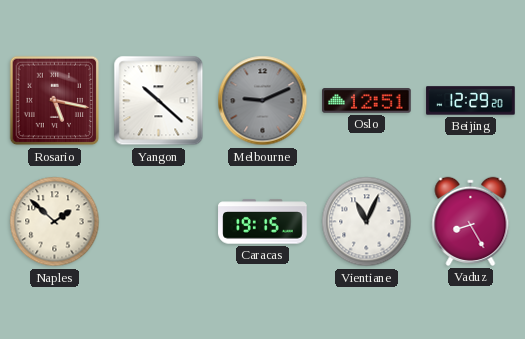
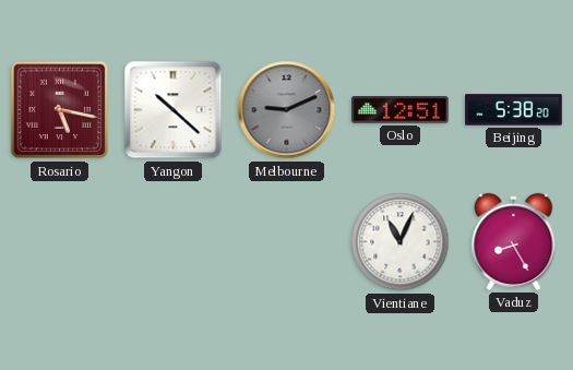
Beijing: 12:29 -> 5:38 (514, 110)
Naples: 1:52 -> none (55, 222)
Caracas: 19:15 -> none (263, 222)
